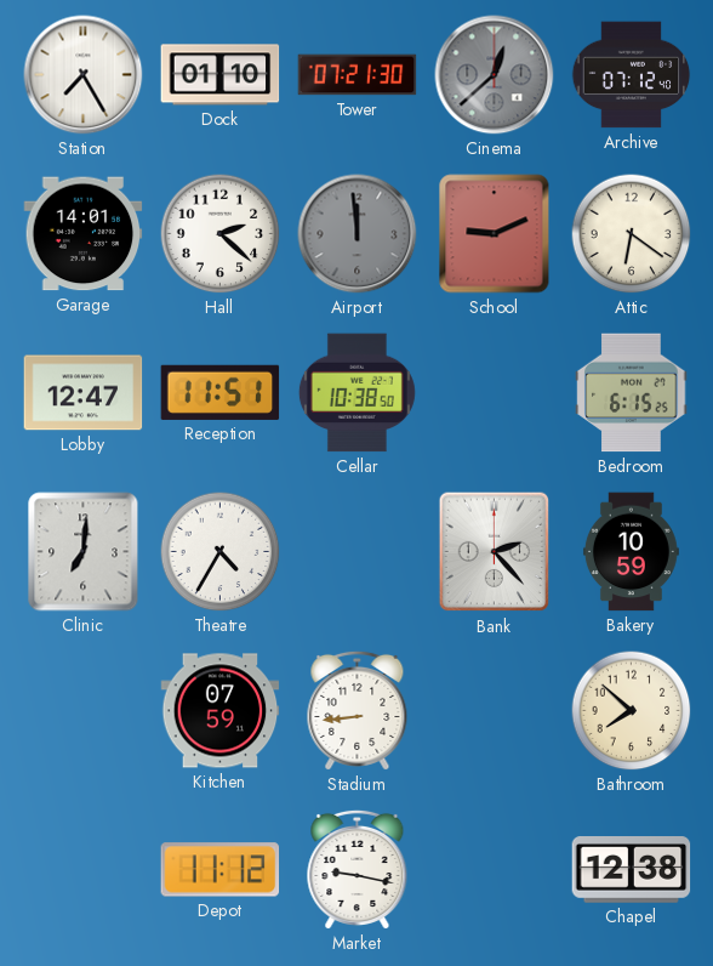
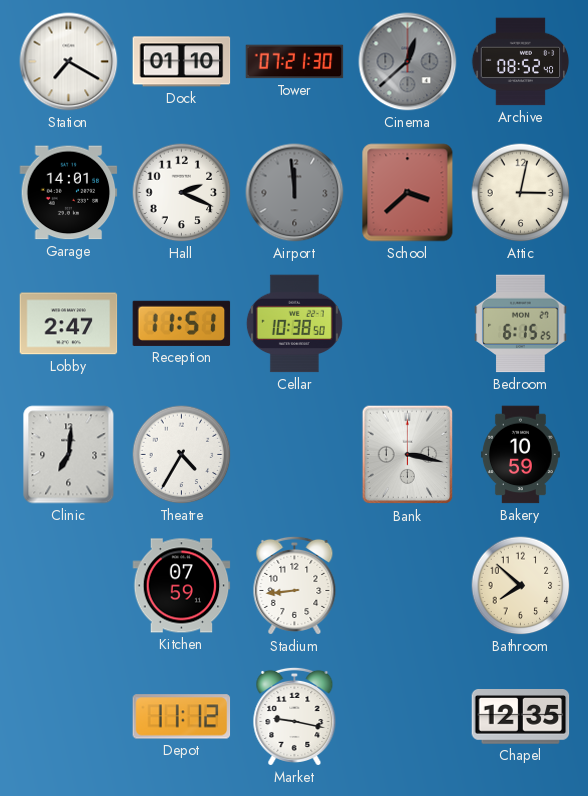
Station: 7:25 -> 7:20 (69, 62)
Archive: 07:12 -> 08:52 (521, 62)
Hall: 2:22 -> 2:19 (182, 193)
School: 9:11 -> 3:38 (408, 193)
Attic: 6:21 -> 3:02 (521, 193)
Lobby: 12:47 -> 2:47 (69, 324)
Bank: 2:23 -> 3:17 (408, 455)
Chapel: 12:38 -> 12:35 (521, 717)
